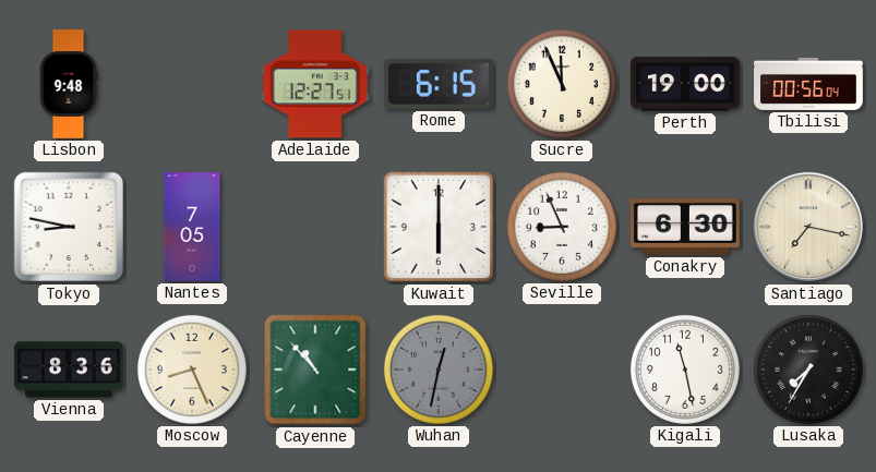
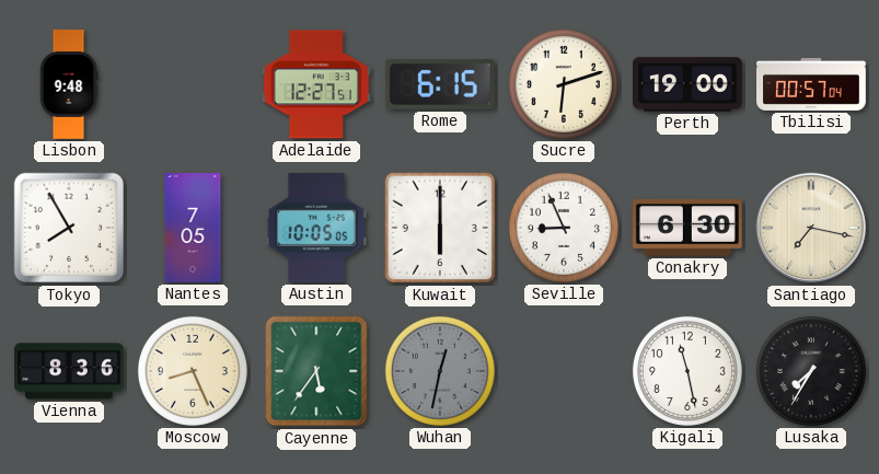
Sucre: 11:56 -> 6:12 (564, 84)
Tbilisi: 00:56 -> 00:57 (811, 84)
Tokyo: 8:47 -> 7:55 (69, 228)
Austin: none -> 10:05 (316, 228)
Cayenne: 10:53 -> 5:36 (316, 371)
